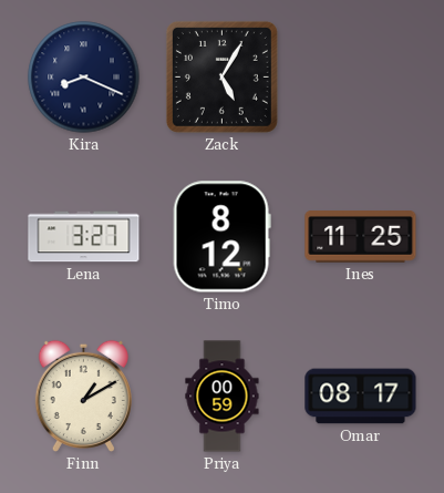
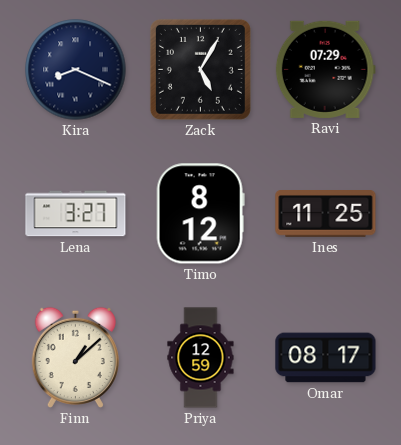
Ravi: none -> 07:29 (325, 69)
Finn: 1:10 -> 1:08 (75, 357)
Priya: 00:59 -> 12:59 (201, 358)
